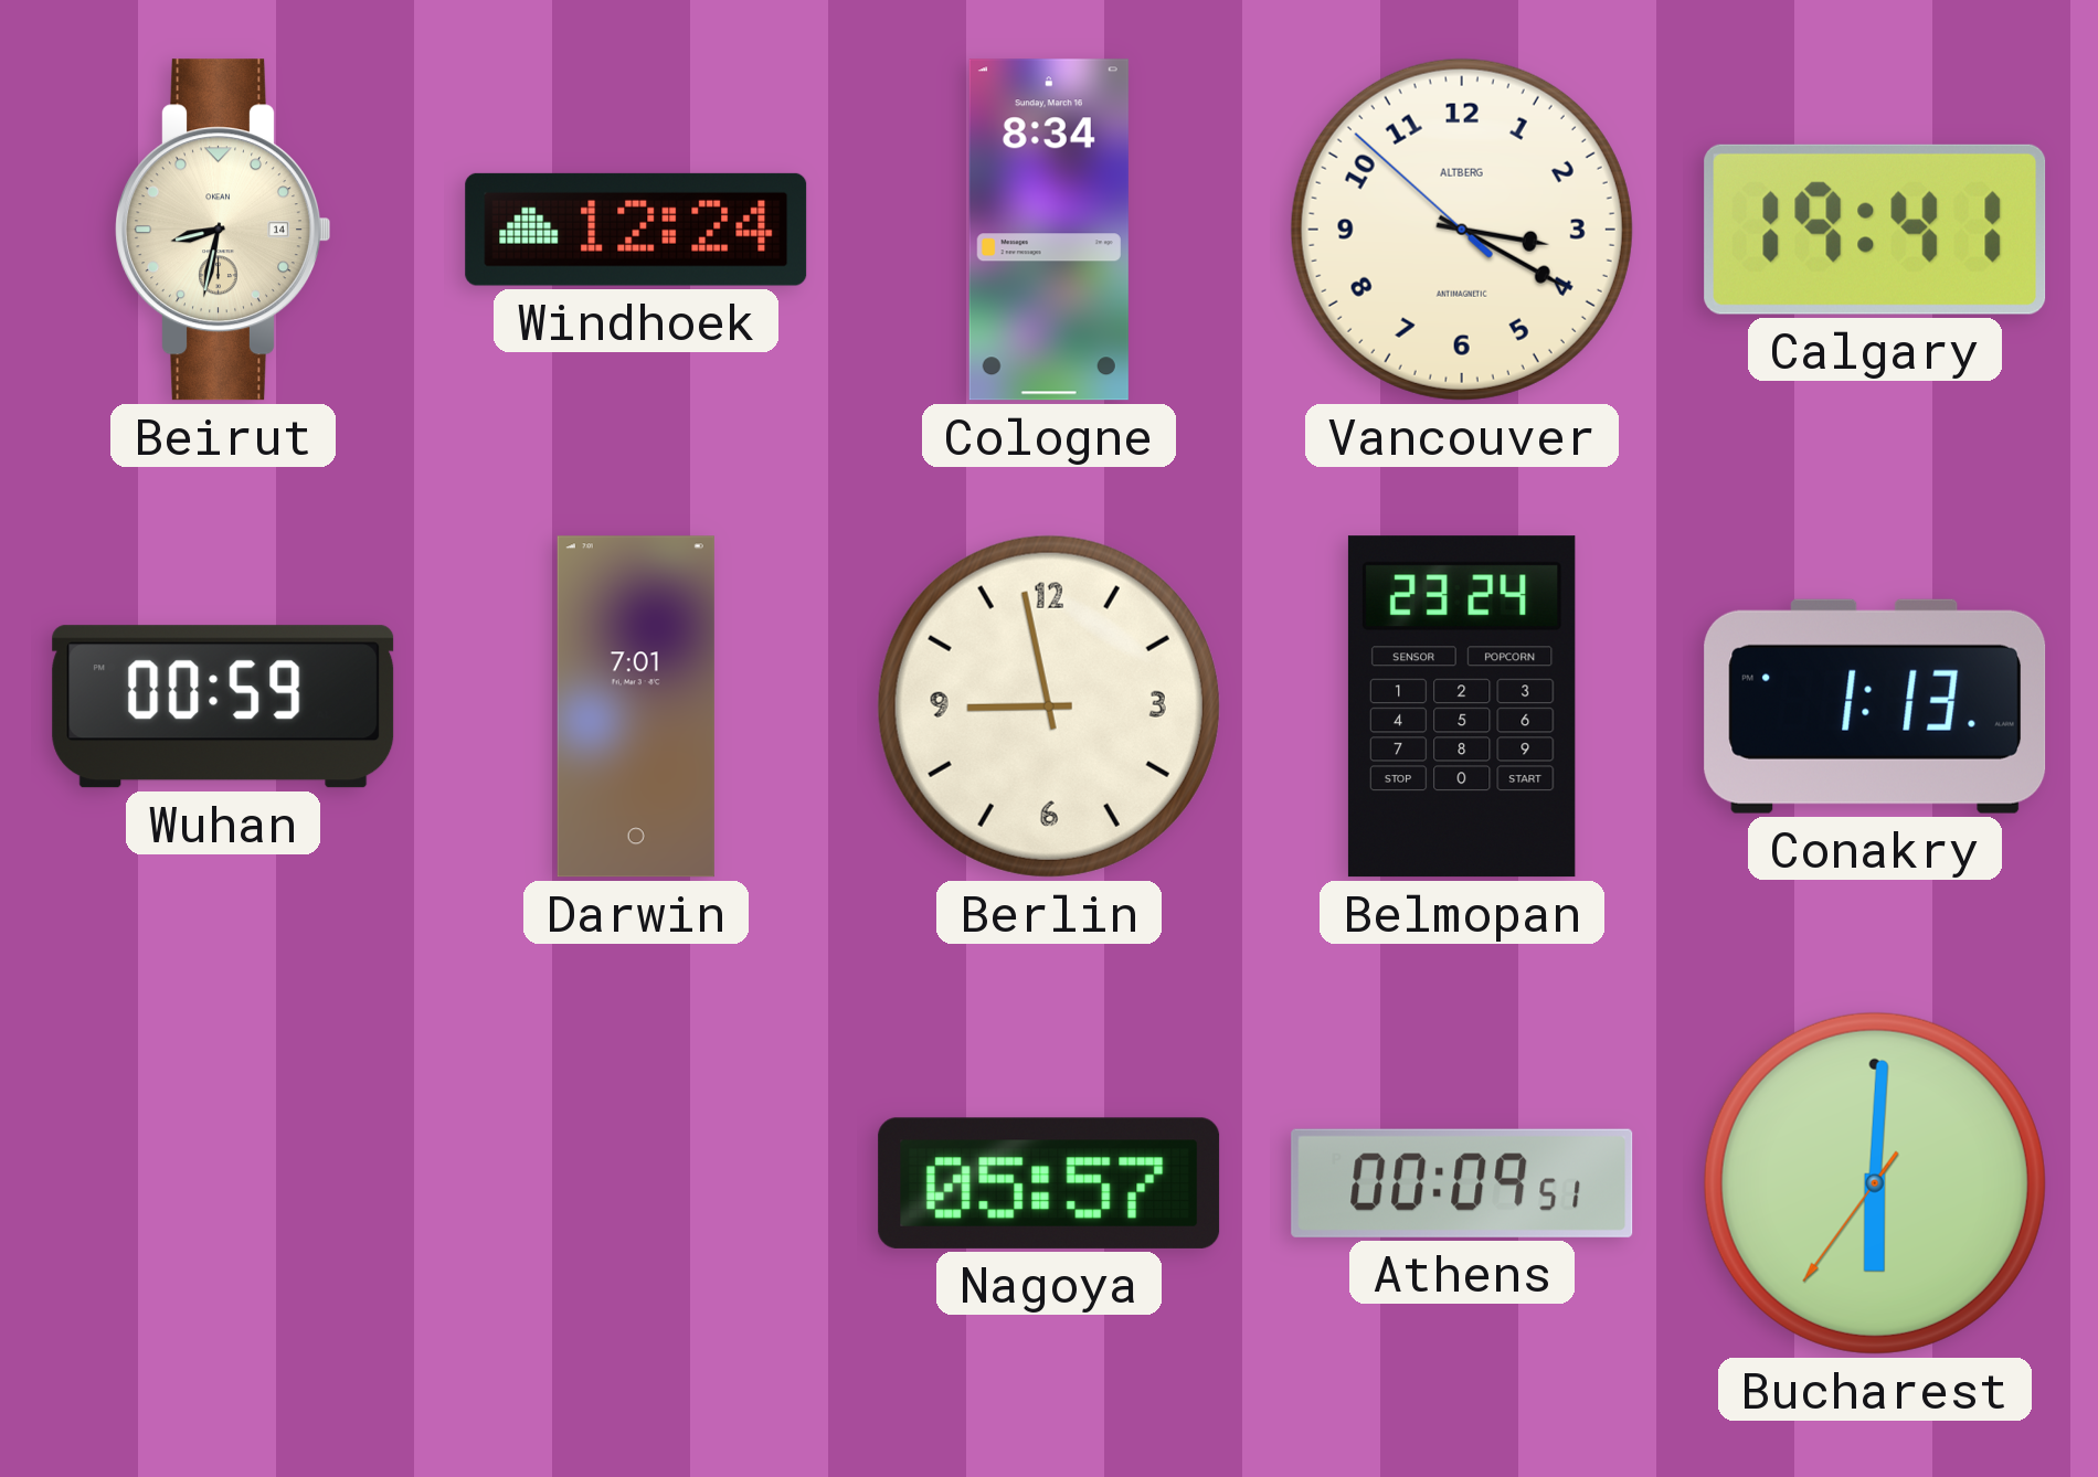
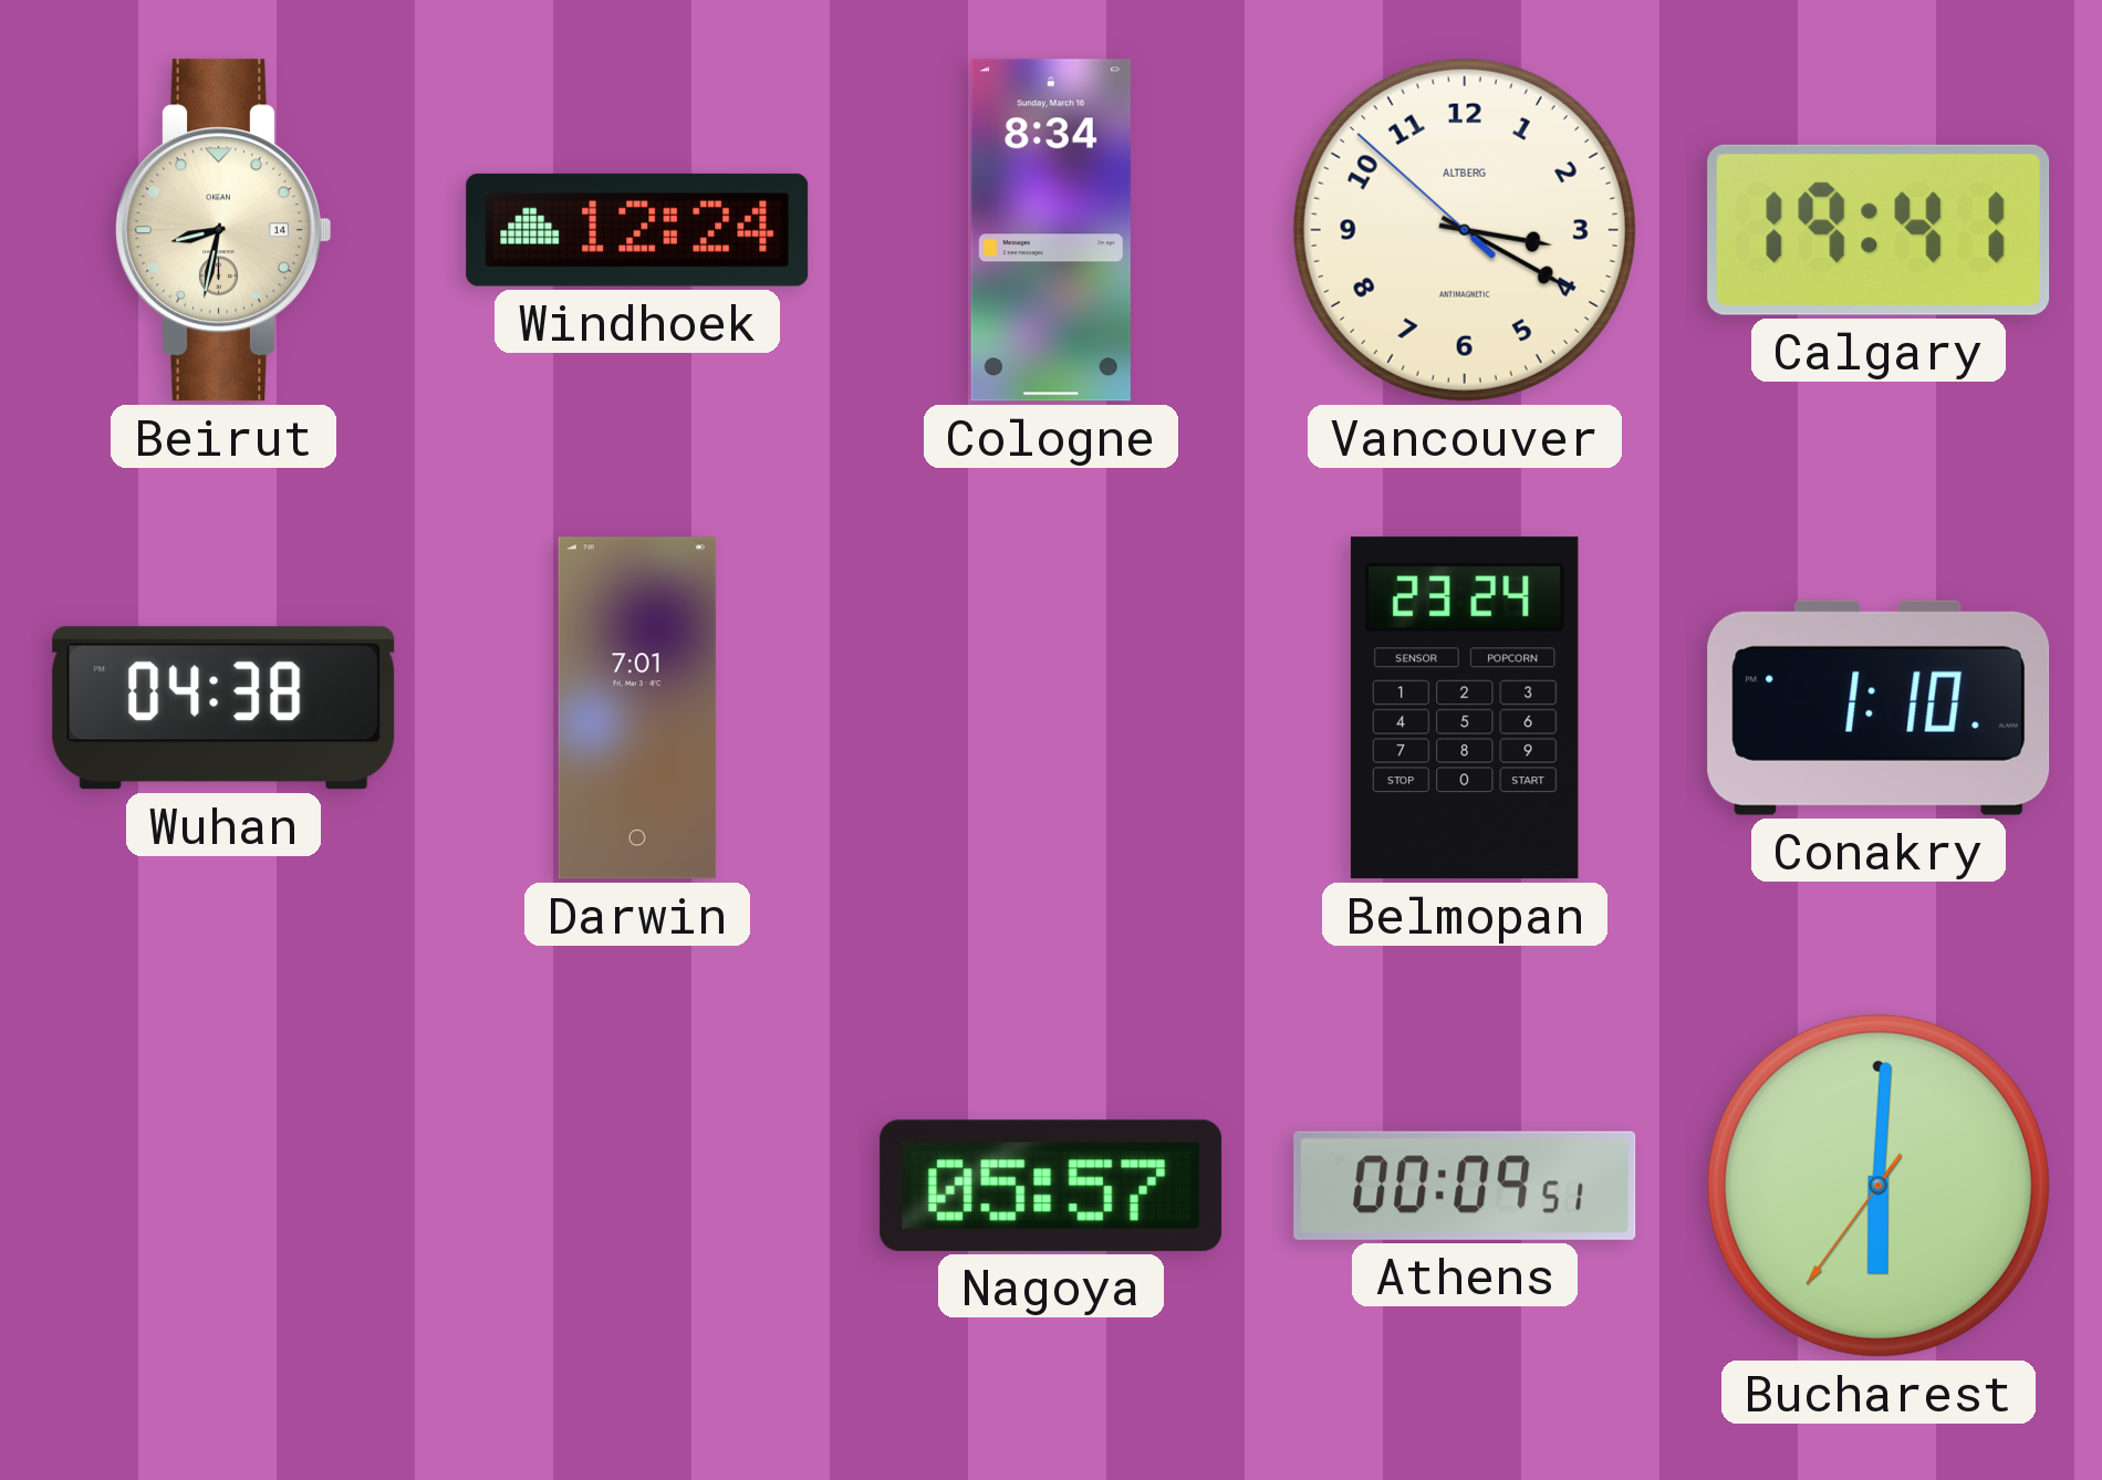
Wuhan: 00:59 -> 04:38 (223, 708)
Berlin: 8:58 -> none (1049, 706)
Conakry: 1:13 -> 1:10 (1879, 708)
